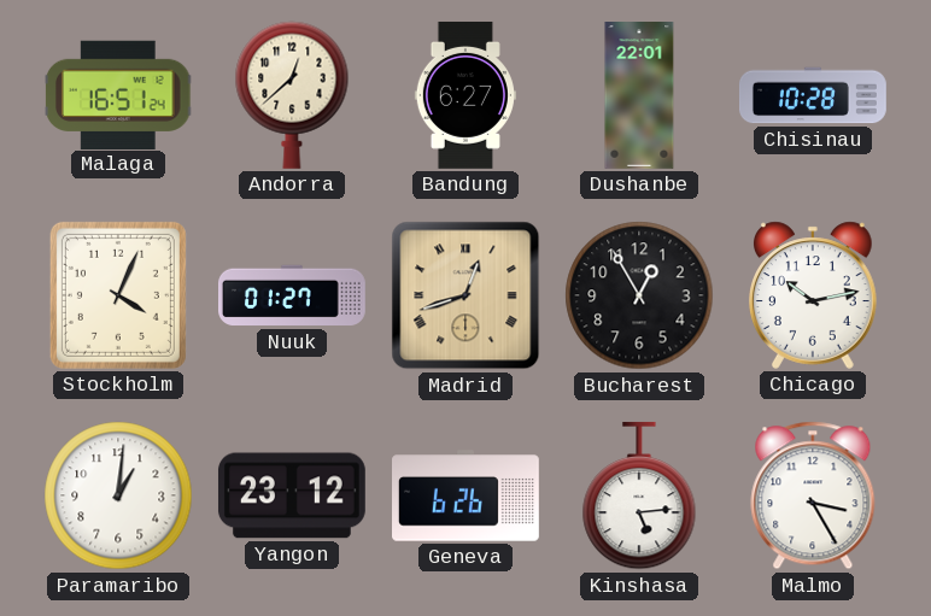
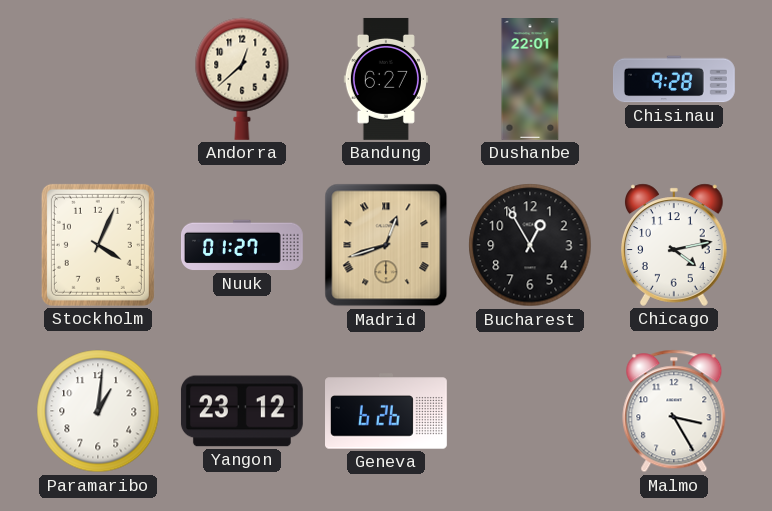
Malaga: 16:51 -> none (119, 94)
Chisinau: 10:28 -> 9:28 (674, 79)
Chicago: 10:13 -> 4:13 (675, 245)
Kinshasa: 5:14 -> none (639, 495)
